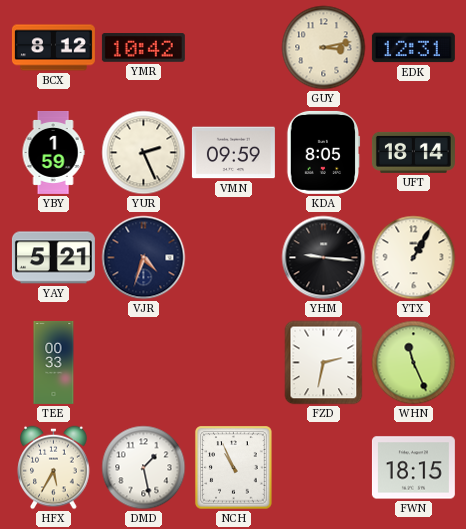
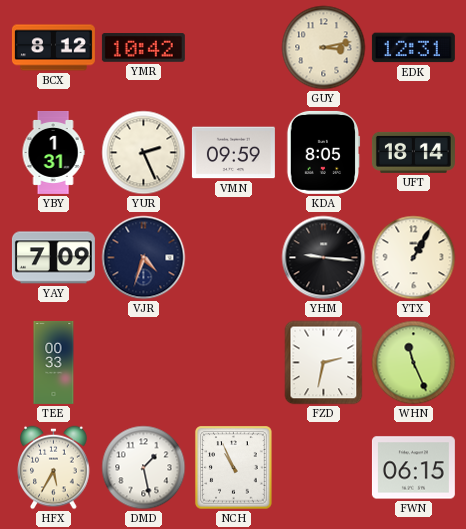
YBY: 1:59 -> 1:31 (53, 152)
YAY: 5:21 -> 7:09 (53, 258)
FWN: 18:15 -> 06:15 (413, 468)
